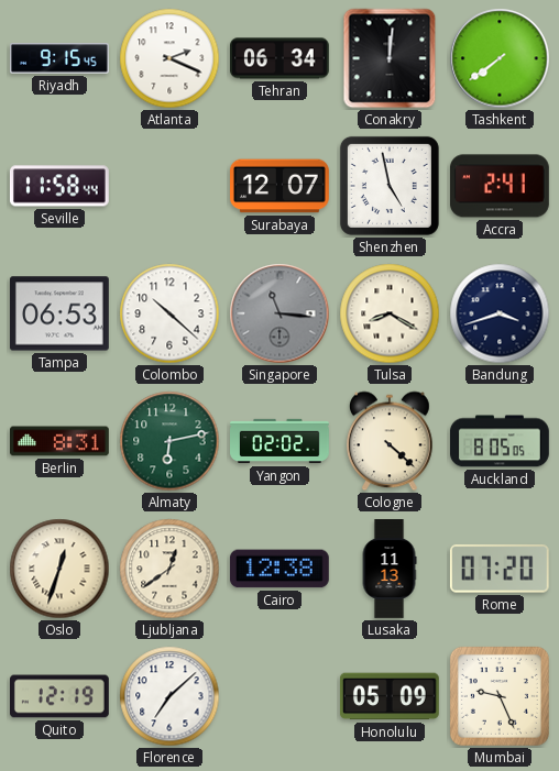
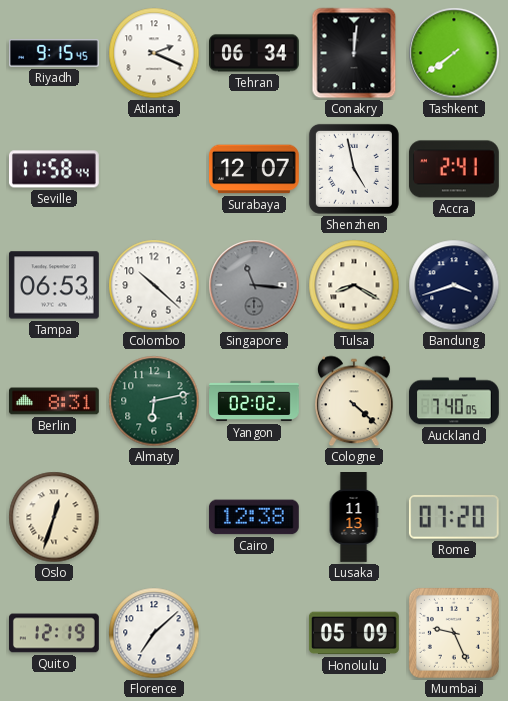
Auckland: 8:05 -> 7:40 (454, 401)
Ljubljana: 12:39 -> none (169, 569)
